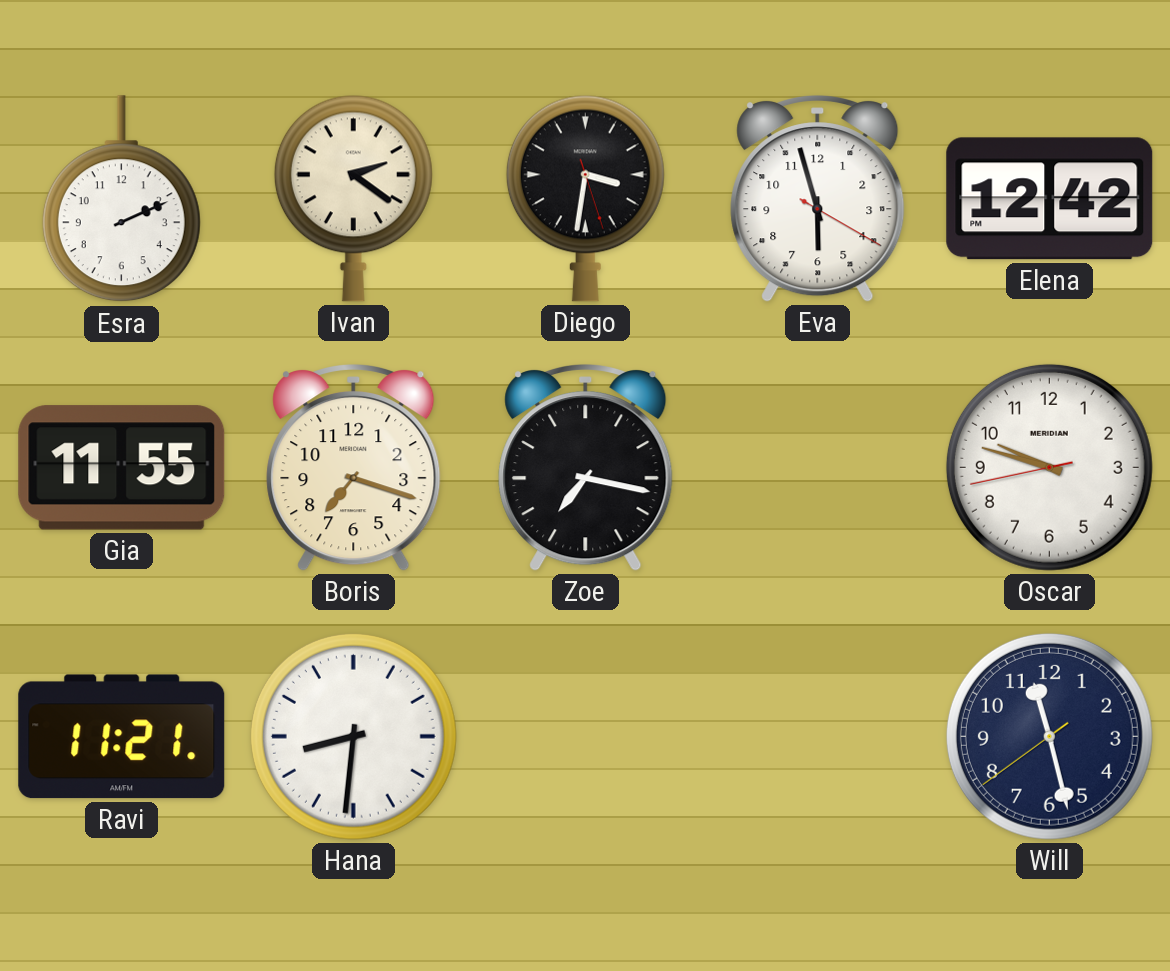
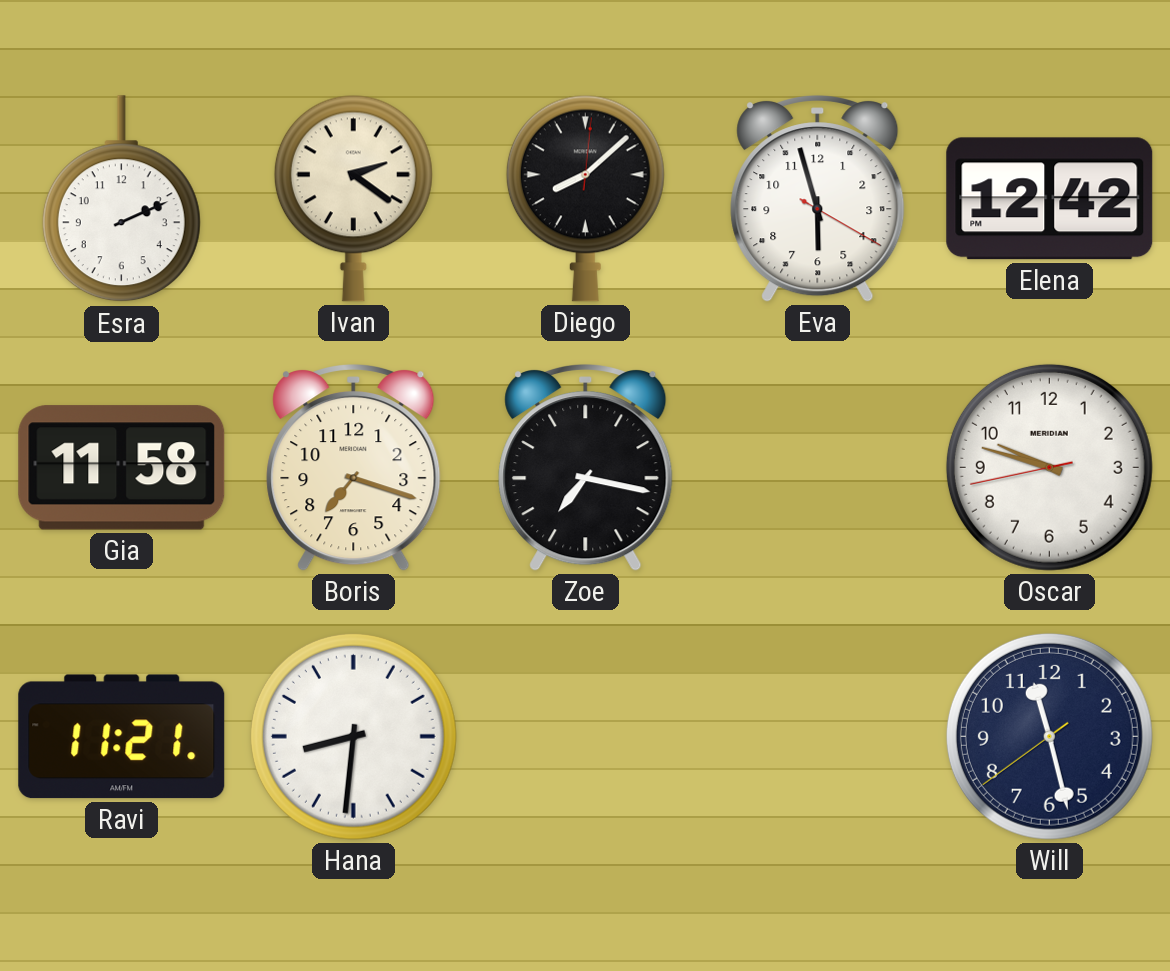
Diego: 3:31 -> 8:08 (585, 198)
Gia: 11:55 -> 11:58 (122, 468)
